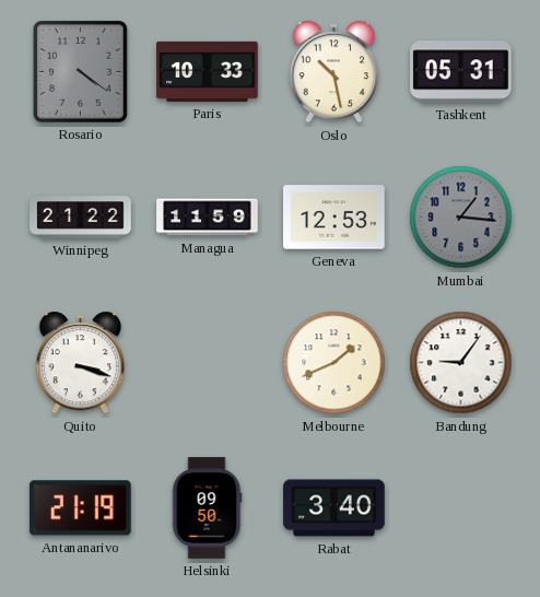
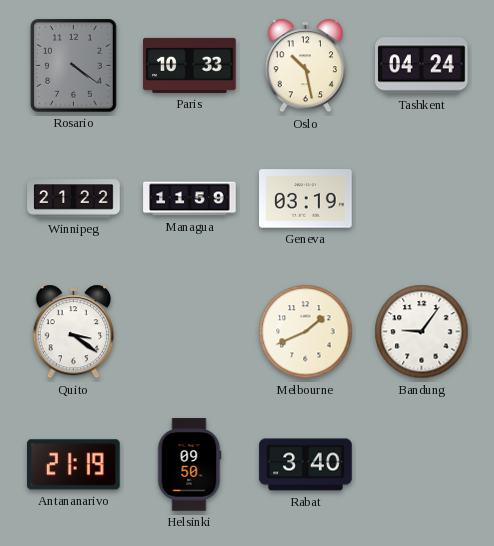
Tashkent: 05:31 -> 04:24 (422, 66)
Geneva: 12:53 -> 03:19 (306, 199)
Mumbai: 1:16 -> none (461, 218)
Quito: 3:18 -> 3:21 (73, 332)
